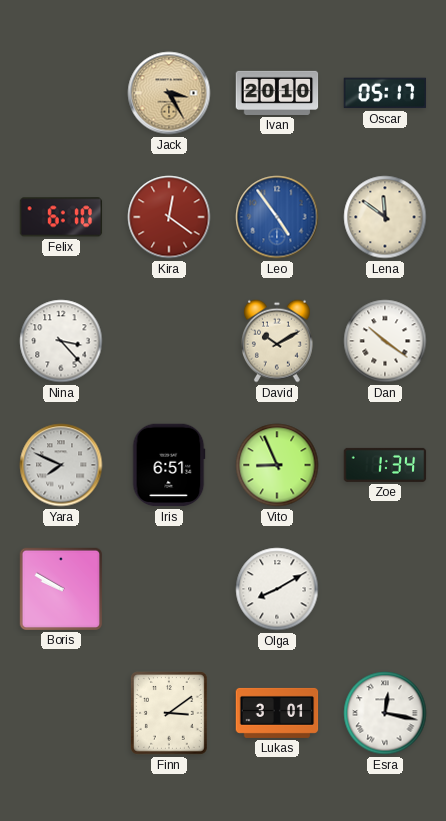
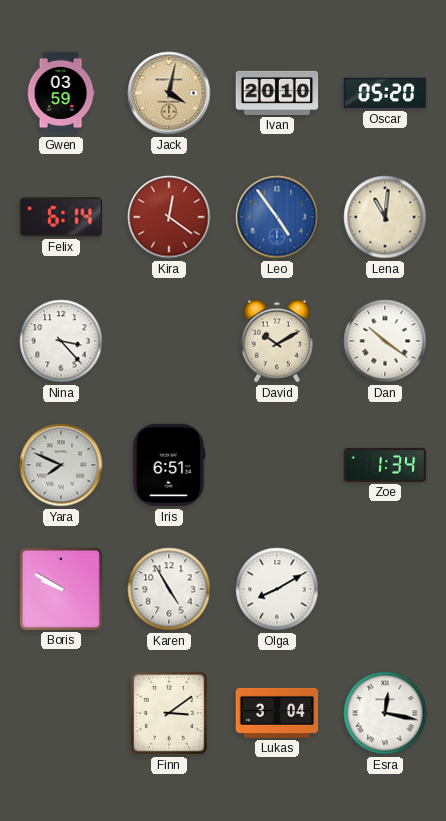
Gwen: none -> 03:59 (61, 93)
Jack: 3:25 -> 4:02 (169, 93)
Oscar: 05:17 -> 05:20 (385, 93)
Felix: 6:10 -> 6:14 (61, 217)
Lena: 11:51 -> 11:01 (385, 217)
Vito: 8:56 -> none (277, 465)
Karen: none -> 4:55 (169, 589)
Lukas: 3:01 -> 3:04 (277, 713)
